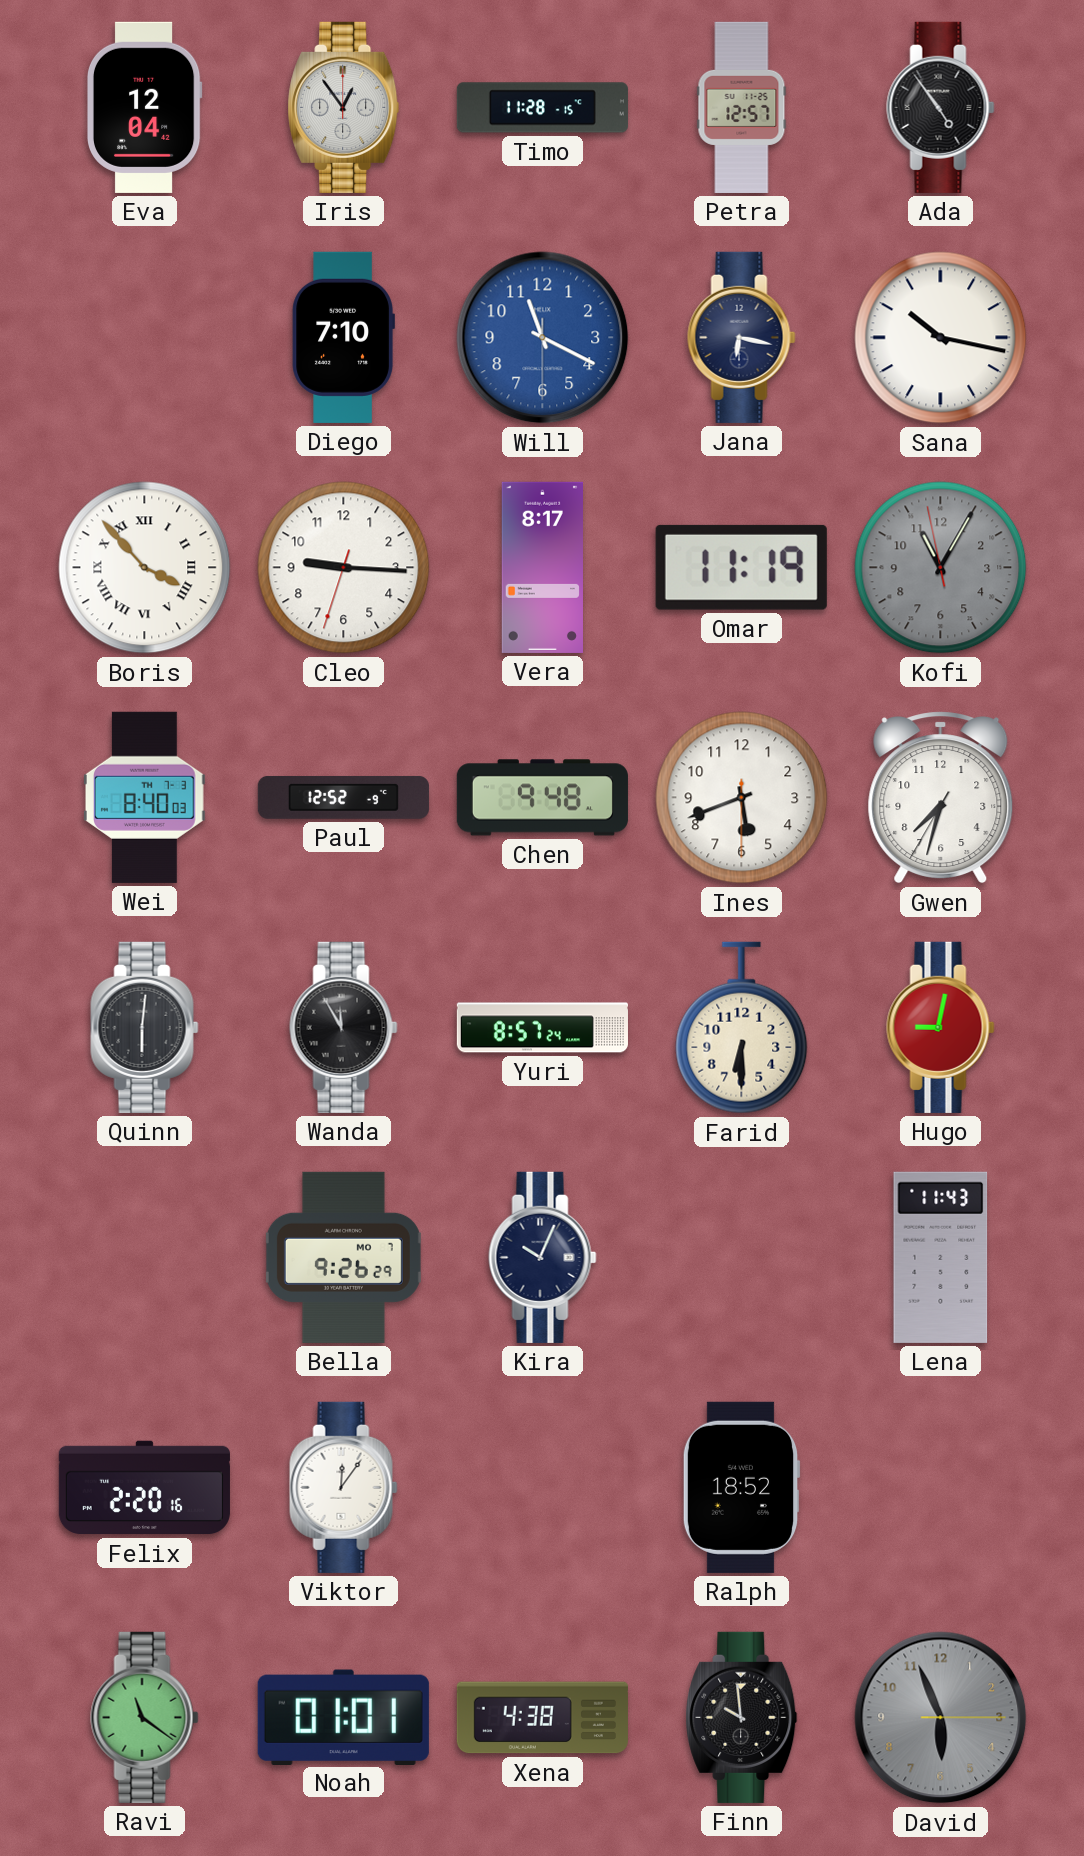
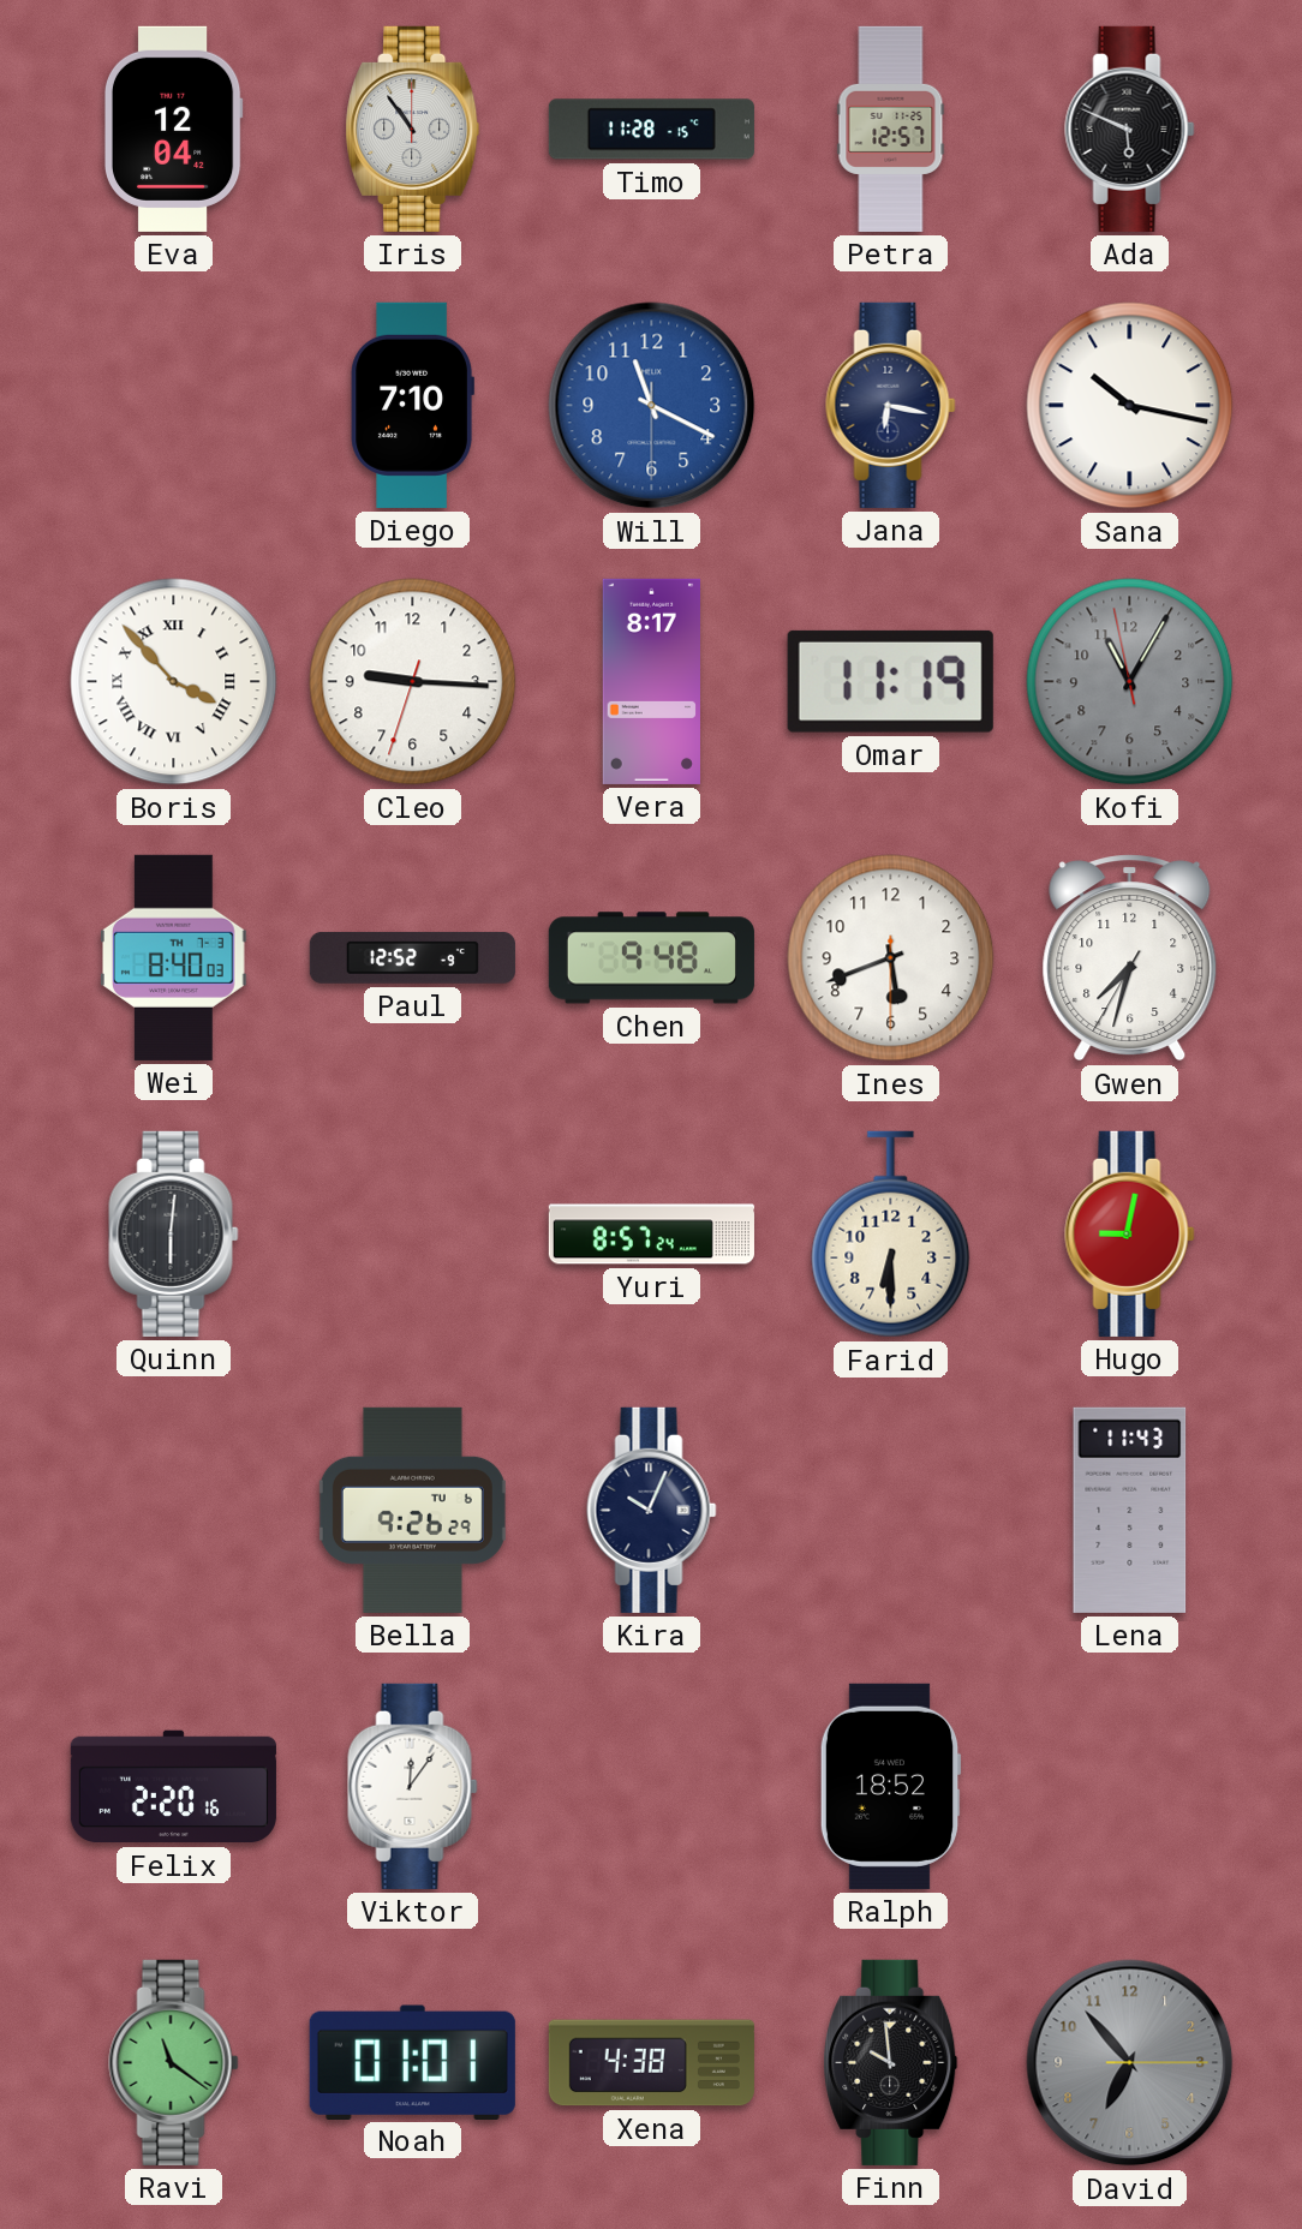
Iris: 12:54 -> 10:54 (413, 129)
Ada: 4:54 -> 5:49 (1130, 129)
Wanda: 11:55 -> none (344, 1027)
Bella date: MO 7 -> TU 6 (412, 1510)
David: 5:56 -> 6:53 (1130, 2063)
